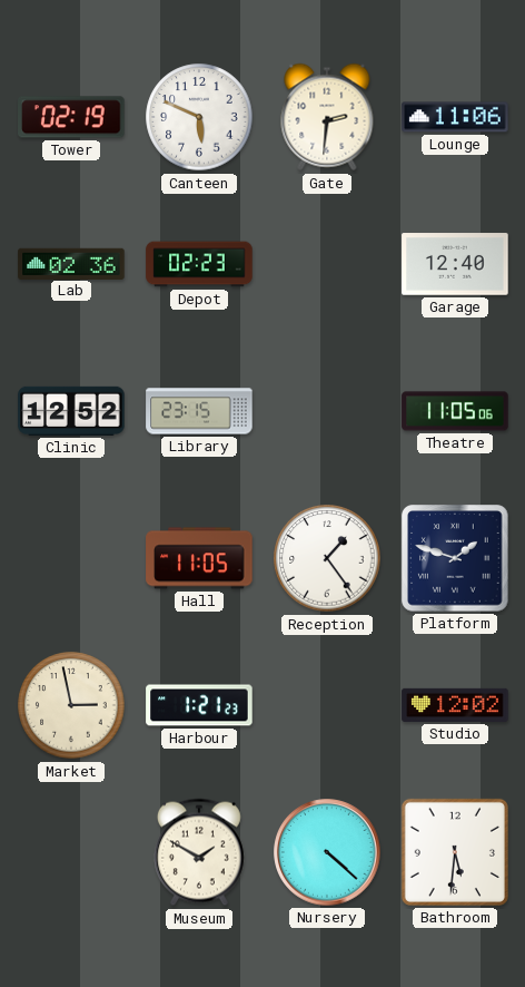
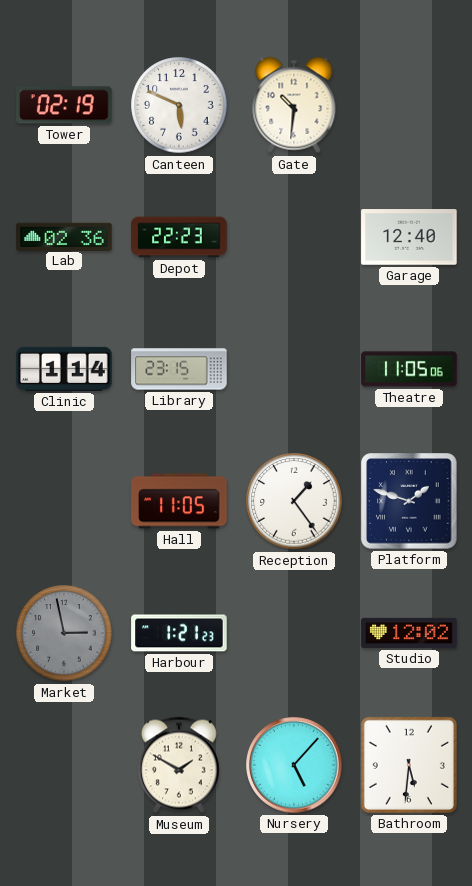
Gate: 2:31 -> 10:31 (294, 105)
Lounge: 11:06 -> none (455, 117)
Depot: 02:23 -> 22:23 (179, 237)
Clinic: 12:52 -> 1:14 (64, 369)
Market dial: cream -> grey (64, 633)
Nursery: 4:22 -> 5:07 (294, 765)
